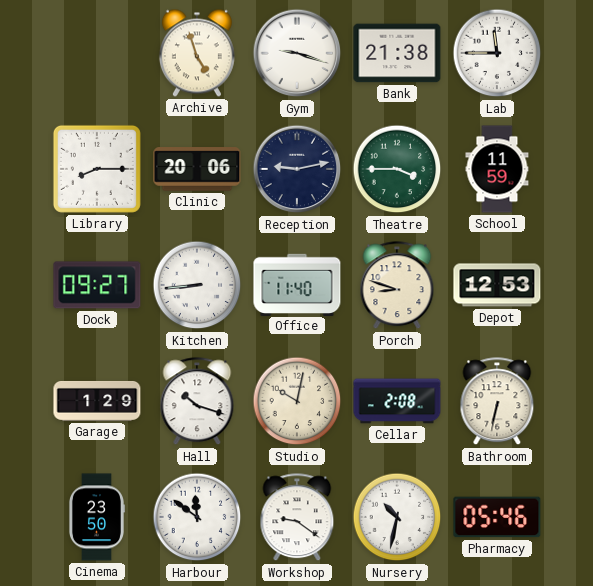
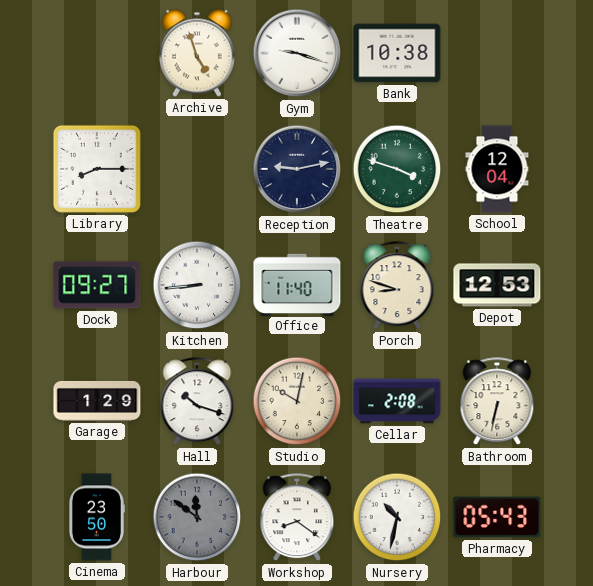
Bank: 21:38 -> 10:38 (397, 53)
Lab: 11:45 -> none (497, 53)
Clinic: 20:06 -> none (197, 169)
Theatre: 3:45 -> 3:48 (397, 169)
School: 11:59 -> 12:04 (497, 169)
Harbour dial: white -> grey (197, 517)
Workshop: 9:21 -> 8:21 (297, 518)
Pharmacy: 05:46 -> 05:43 (497, 517)
